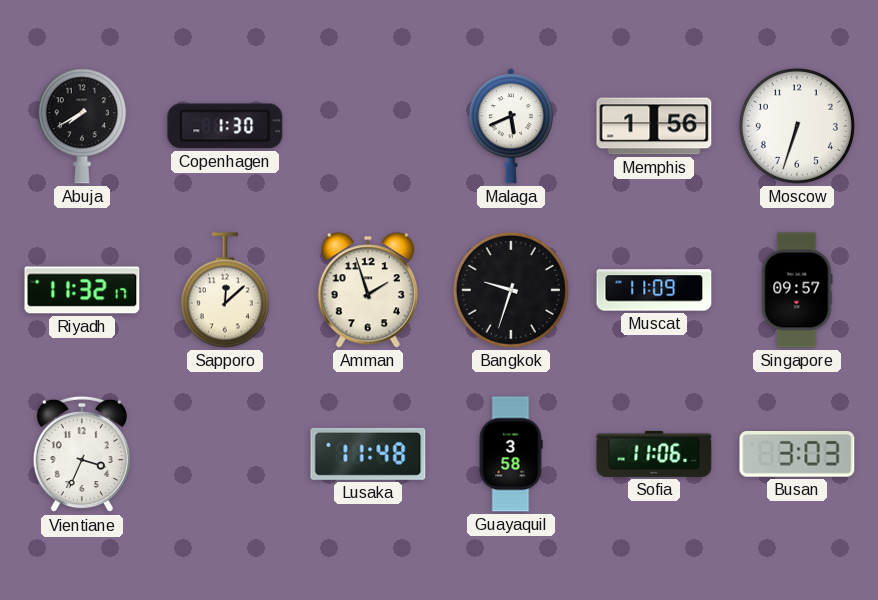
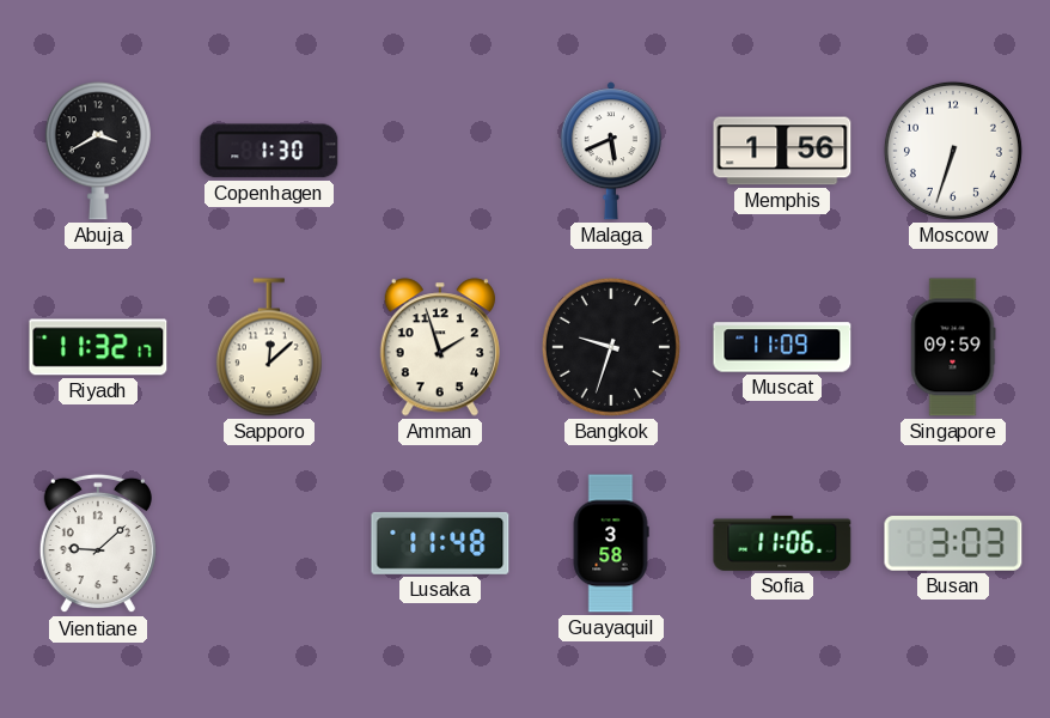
Abuja: 7:40 -> 3:40 (98, 151)
Singapore: 09:57 -> 09:59 (953, 347)
Vientiane: 3:34 -> 9:08 (98, 543)
